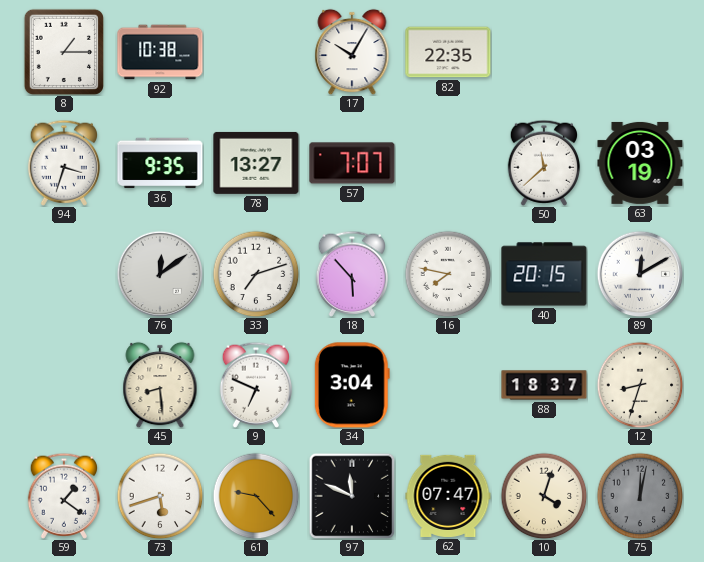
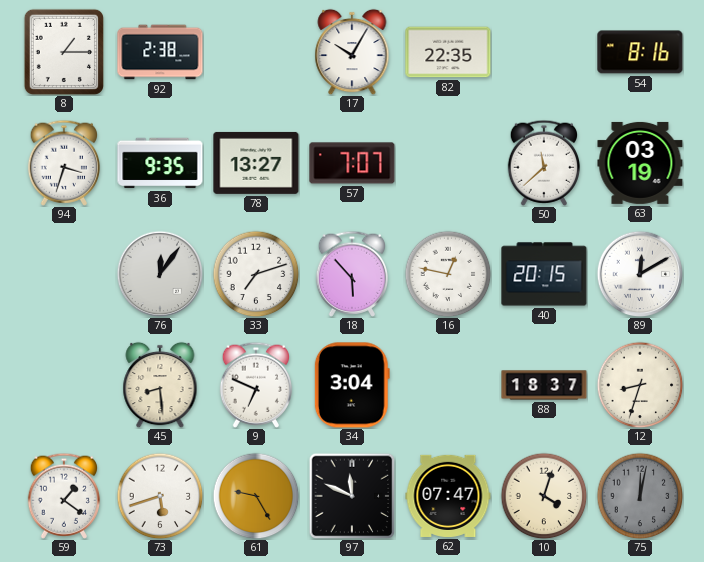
92: 10:38 -> 2:38 (160, 52)
54: none -> 8:16 (640, 52)
76: 12:09 -> 12:06 (160, 274)
16: 7:47 -> 12:47 (448, 274)
61: 9:23 -> 9:25 (256, 496)
